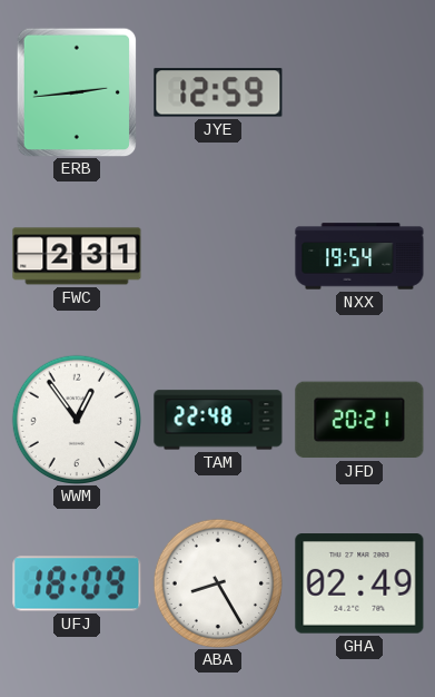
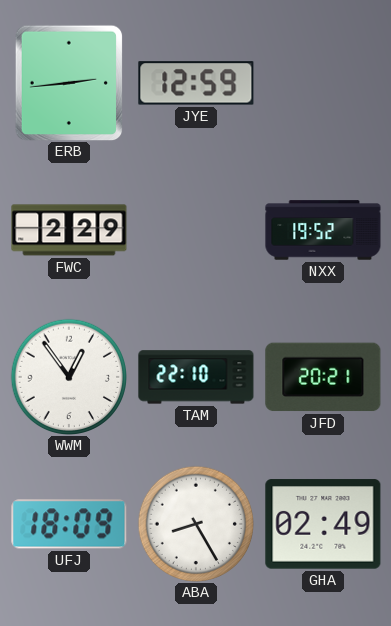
FWC: 2:31 -> 2:29 (69, 230)
NXX: 19:54 -> 19:52 (323, 230)
TAM: 22:48 -> 22:10 (196, 377)
